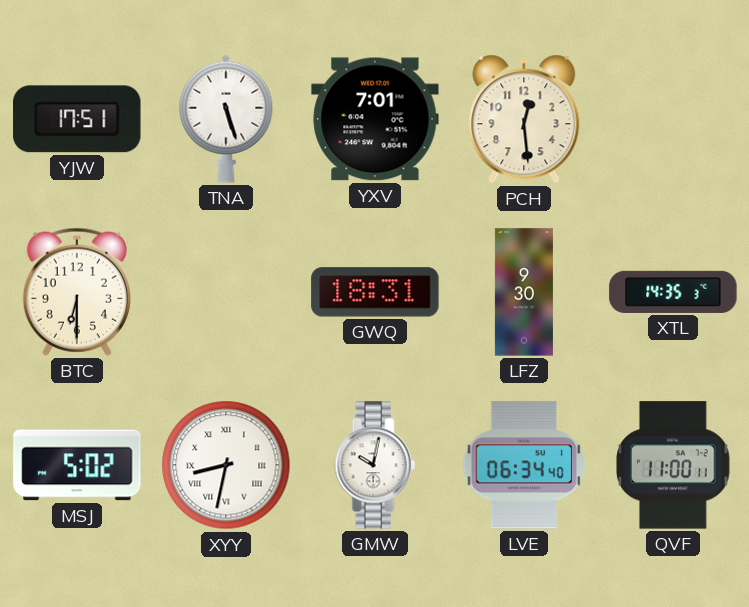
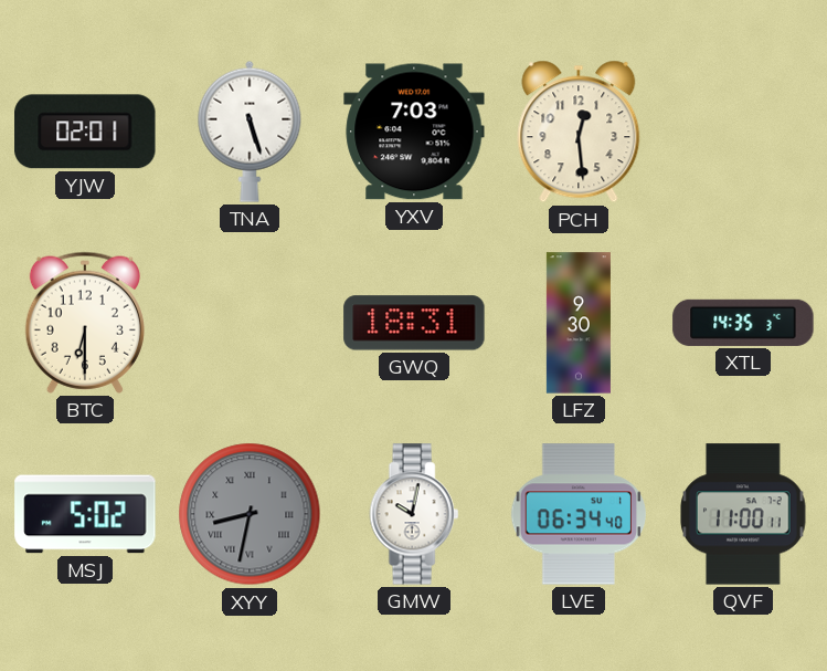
YJW: 17:51 -> 02:01 (85, 132)
YXV: 7:01 -> 7:03 (414, 132)
XYY dial: white -> grey (250, 514)
